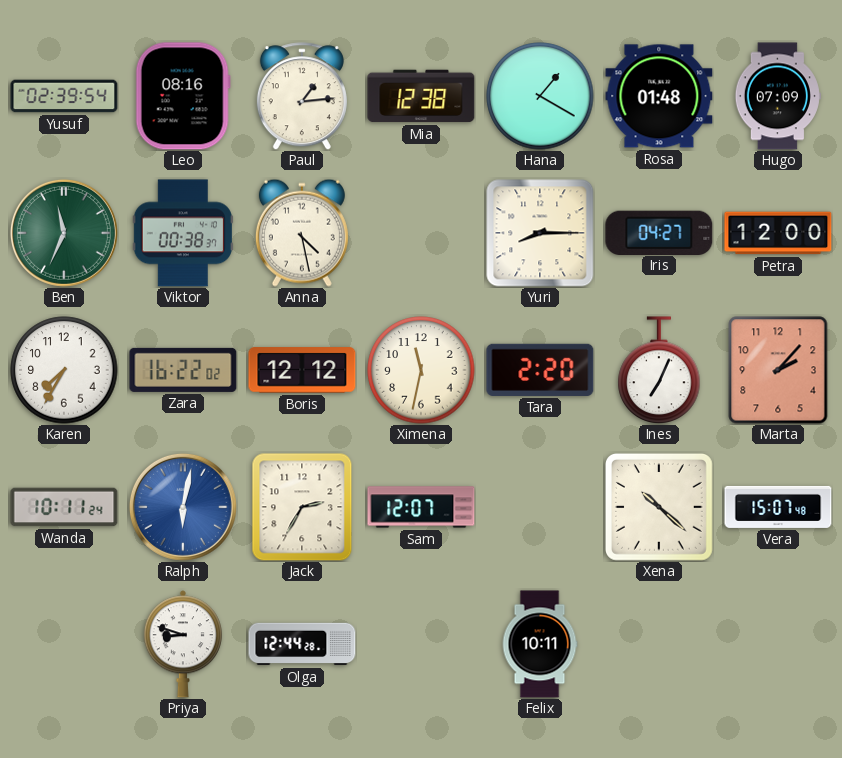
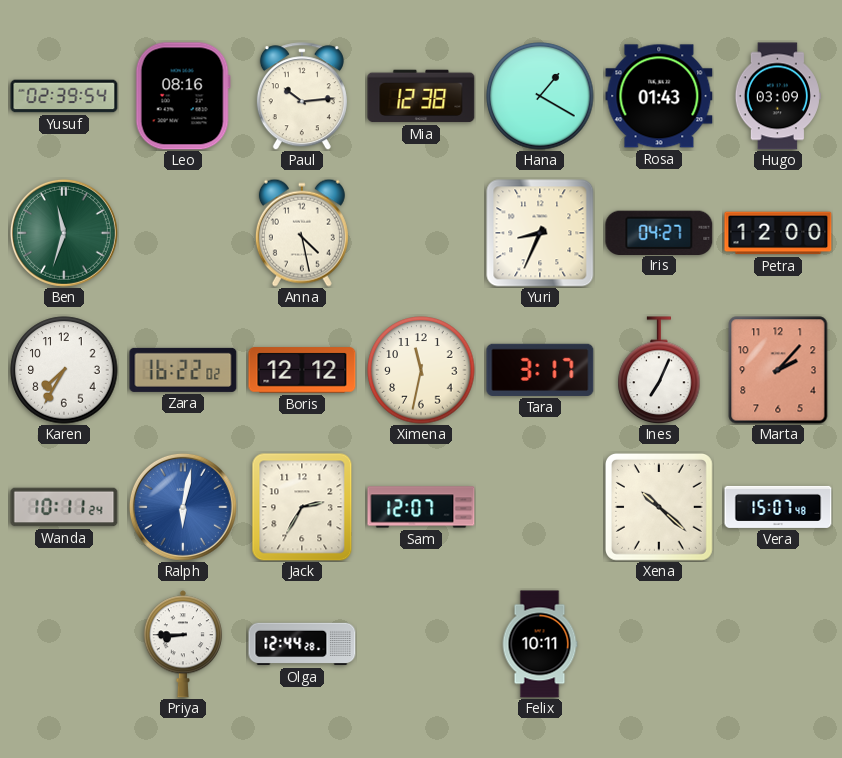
Paul: 1:14 -> 10:14 (302, 96)
Rosa: 01:48 -> 01:43 (659, 96)
Hugo: 07:09 -> 03:09 (778, 96)
Ben: 11:34 -> 11:33 (64, 233)
Viktor: 00:38 -> none (183, 233)
Yuri: 8:15 -> 8:34 (540, 233)
Tara: 2:20 -> 3:17 (540, 370)
Priya: 8:48 -> 8:45 (183, 644)
